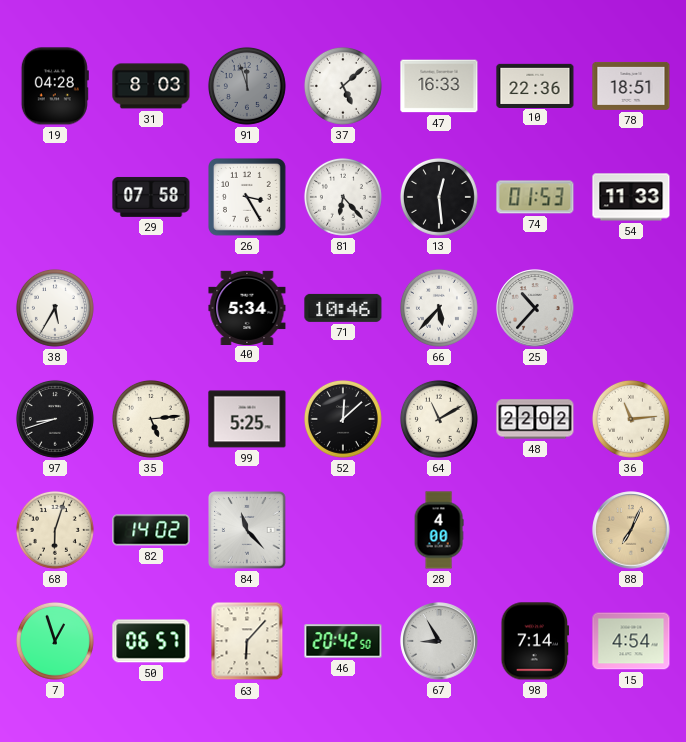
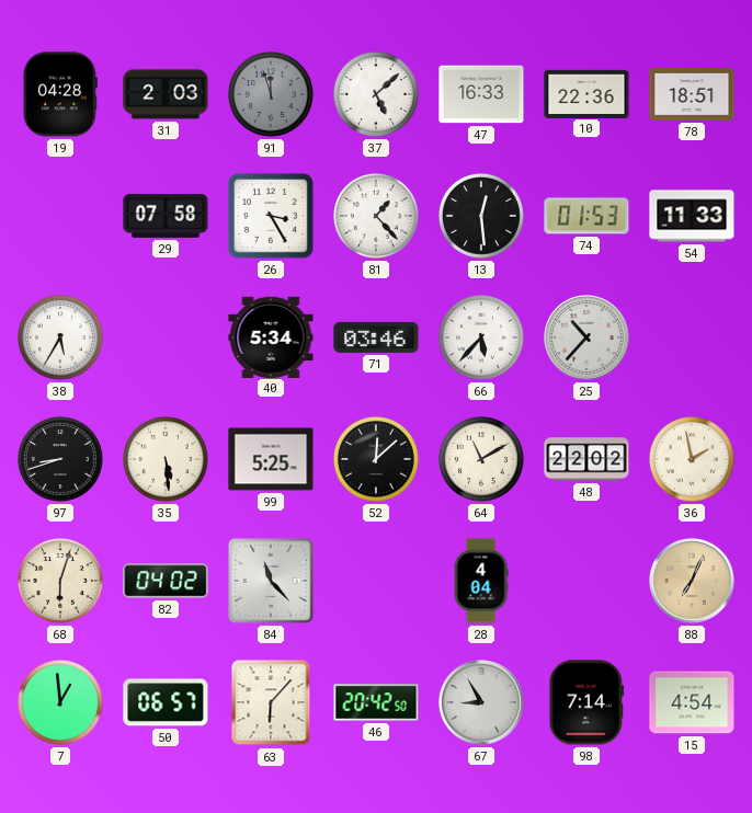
31: 8:03 -> 2:03 (166, 94)
81: 6:23 -> 1:23 (376, 216)
71: 10:46 -> 03:46 (376, 337)
35: 5:14 -> 5:29 (166, 459)
36: 11:14 -> 1:58 (692, 459)
82: 14:02 -> 04:02 (166, 581)
28: 4:00 -> 4:04 (481, 581)
7: 12:57 -> 12:59 (60, 702)
